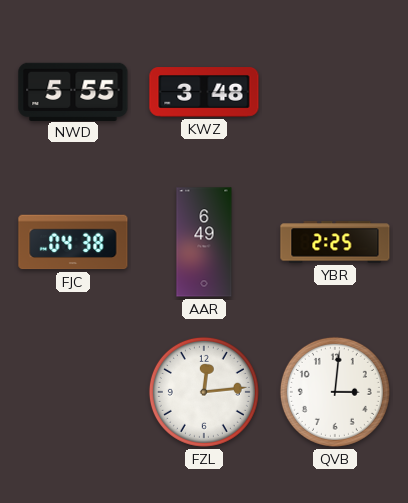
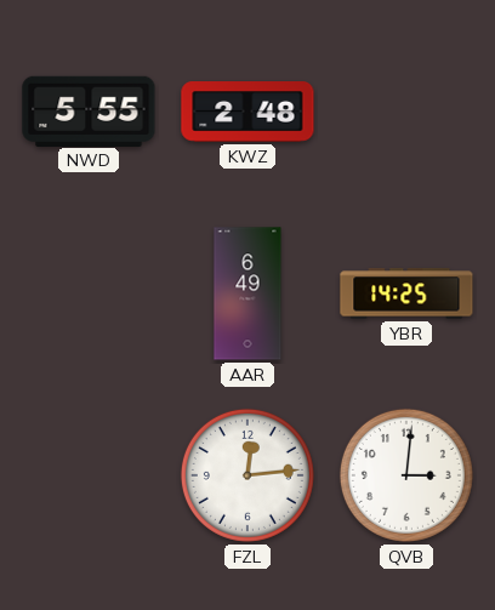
KWZ: 3:48 -> 2:48 (247, 112)
FJC: 04:38 -> none (73, 242)
YBR: 2:25 -> 14:25 (406, 293)
